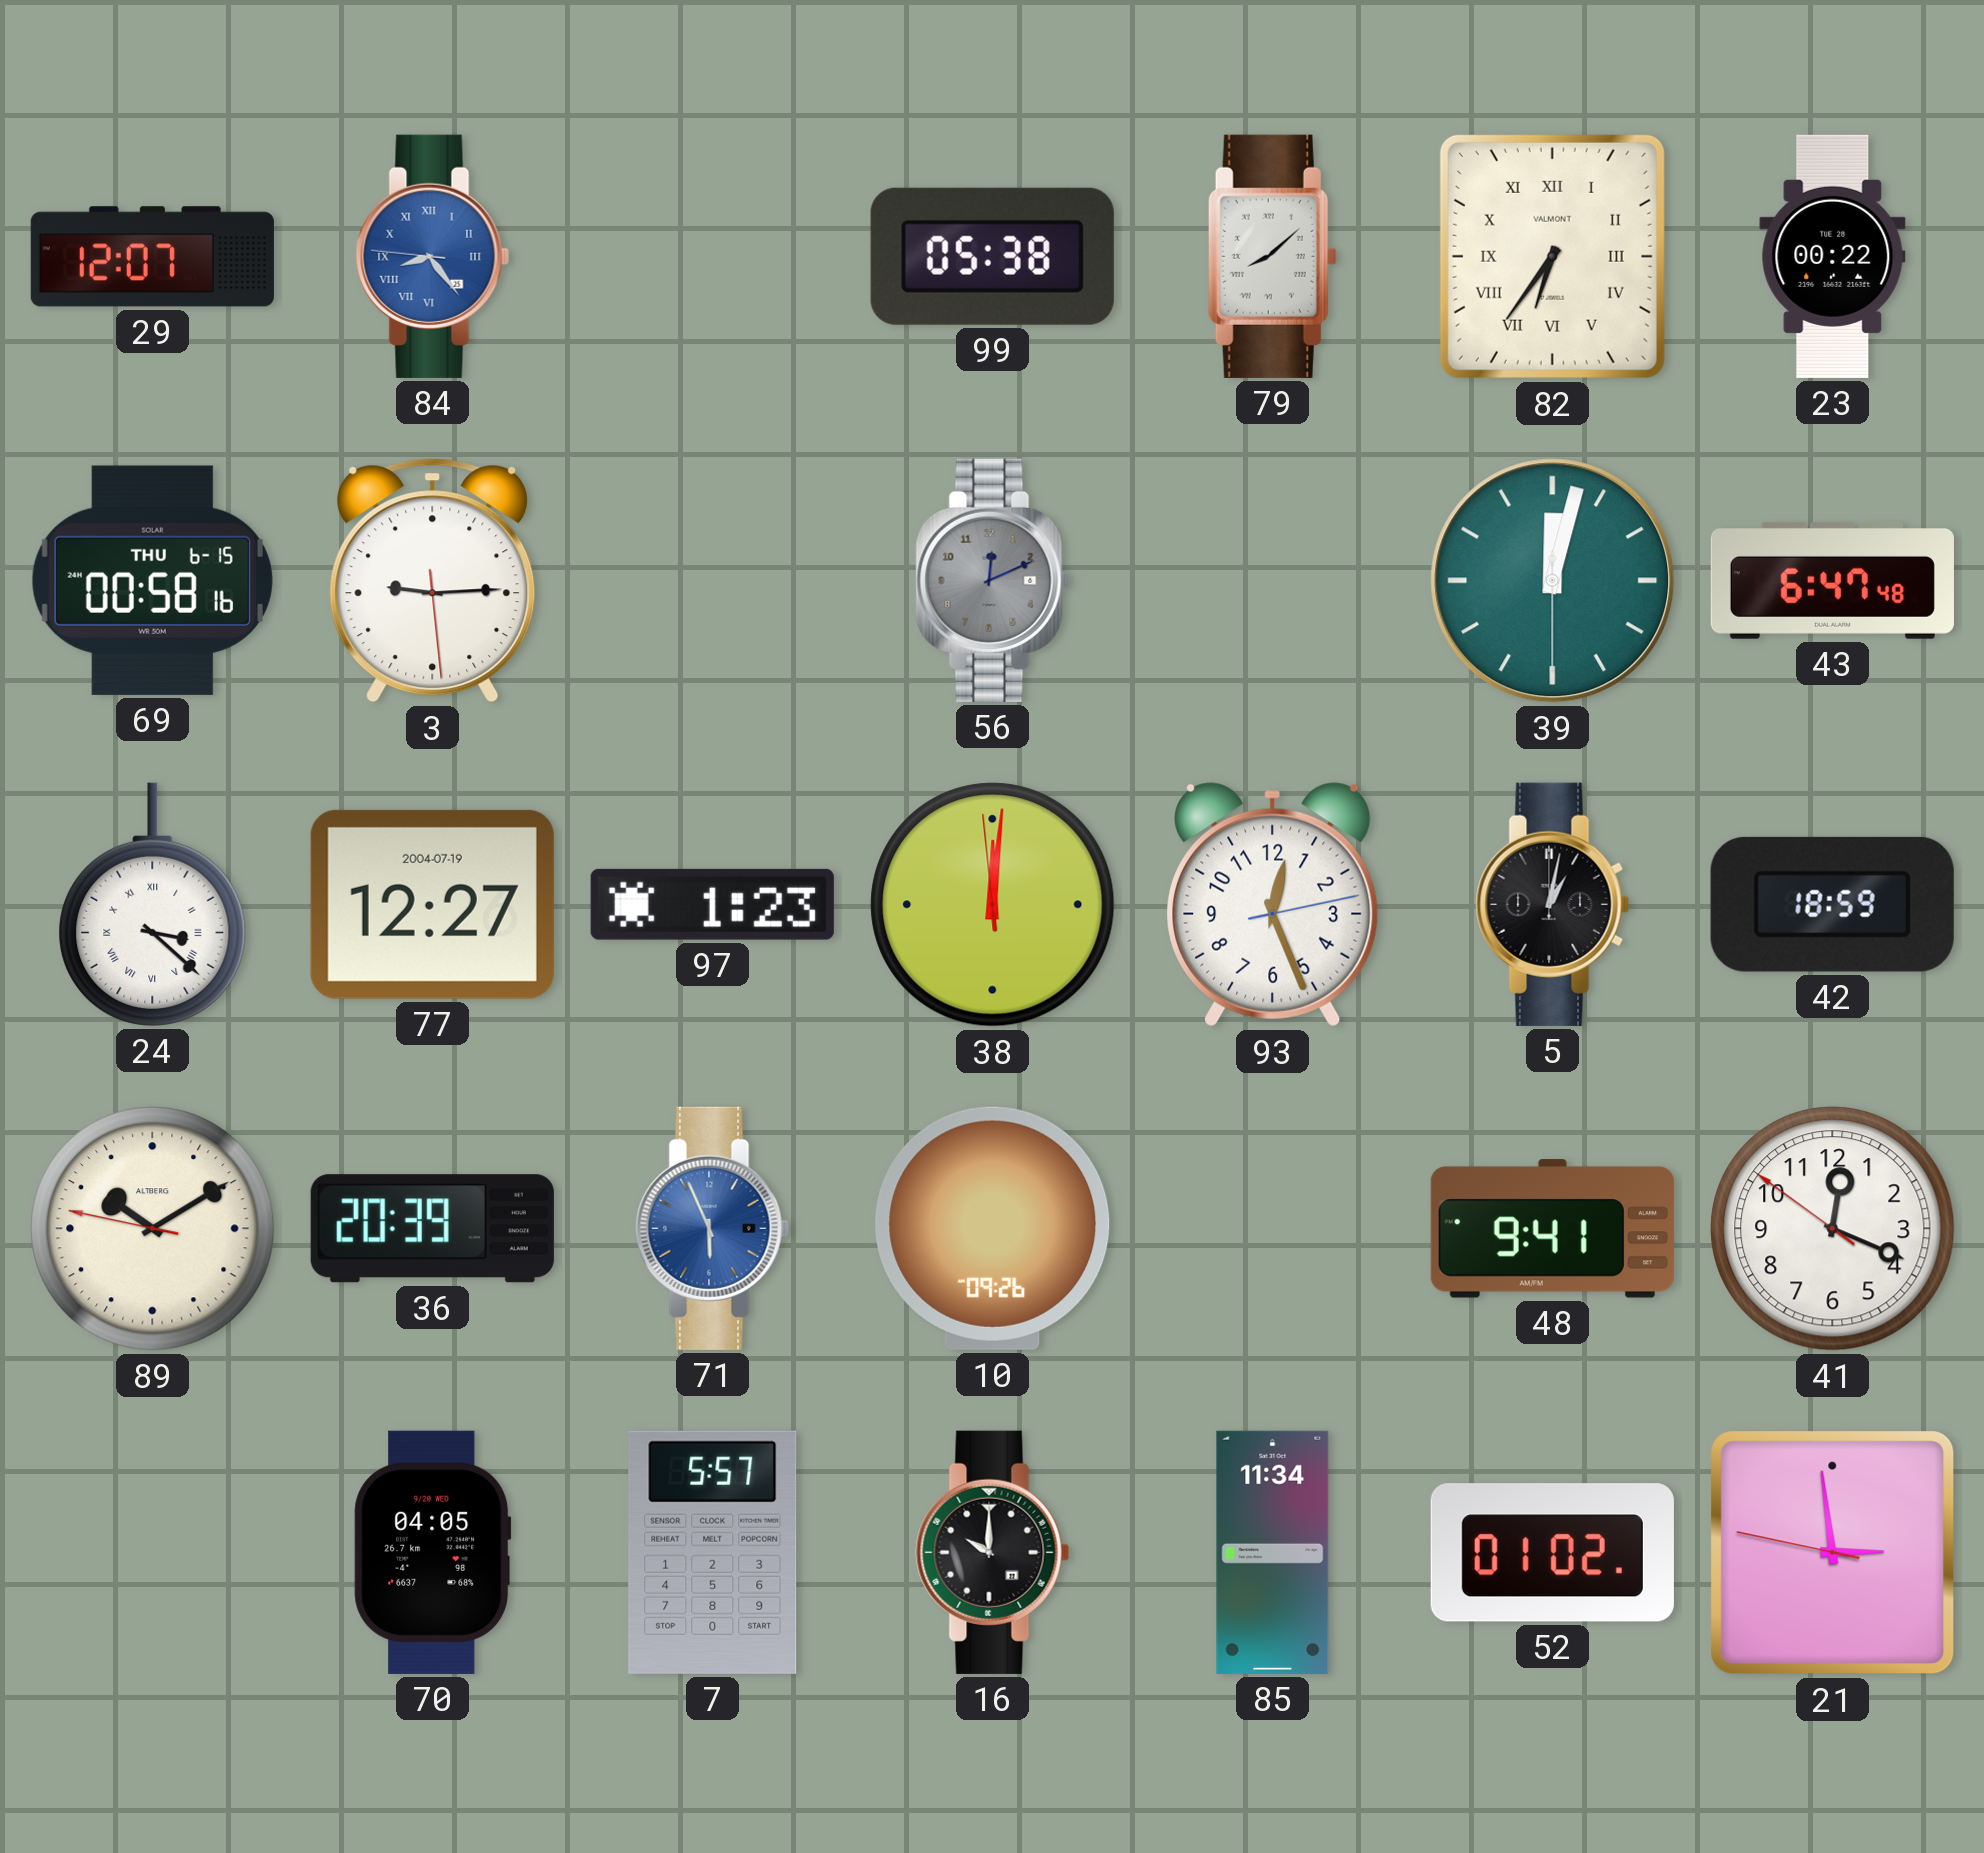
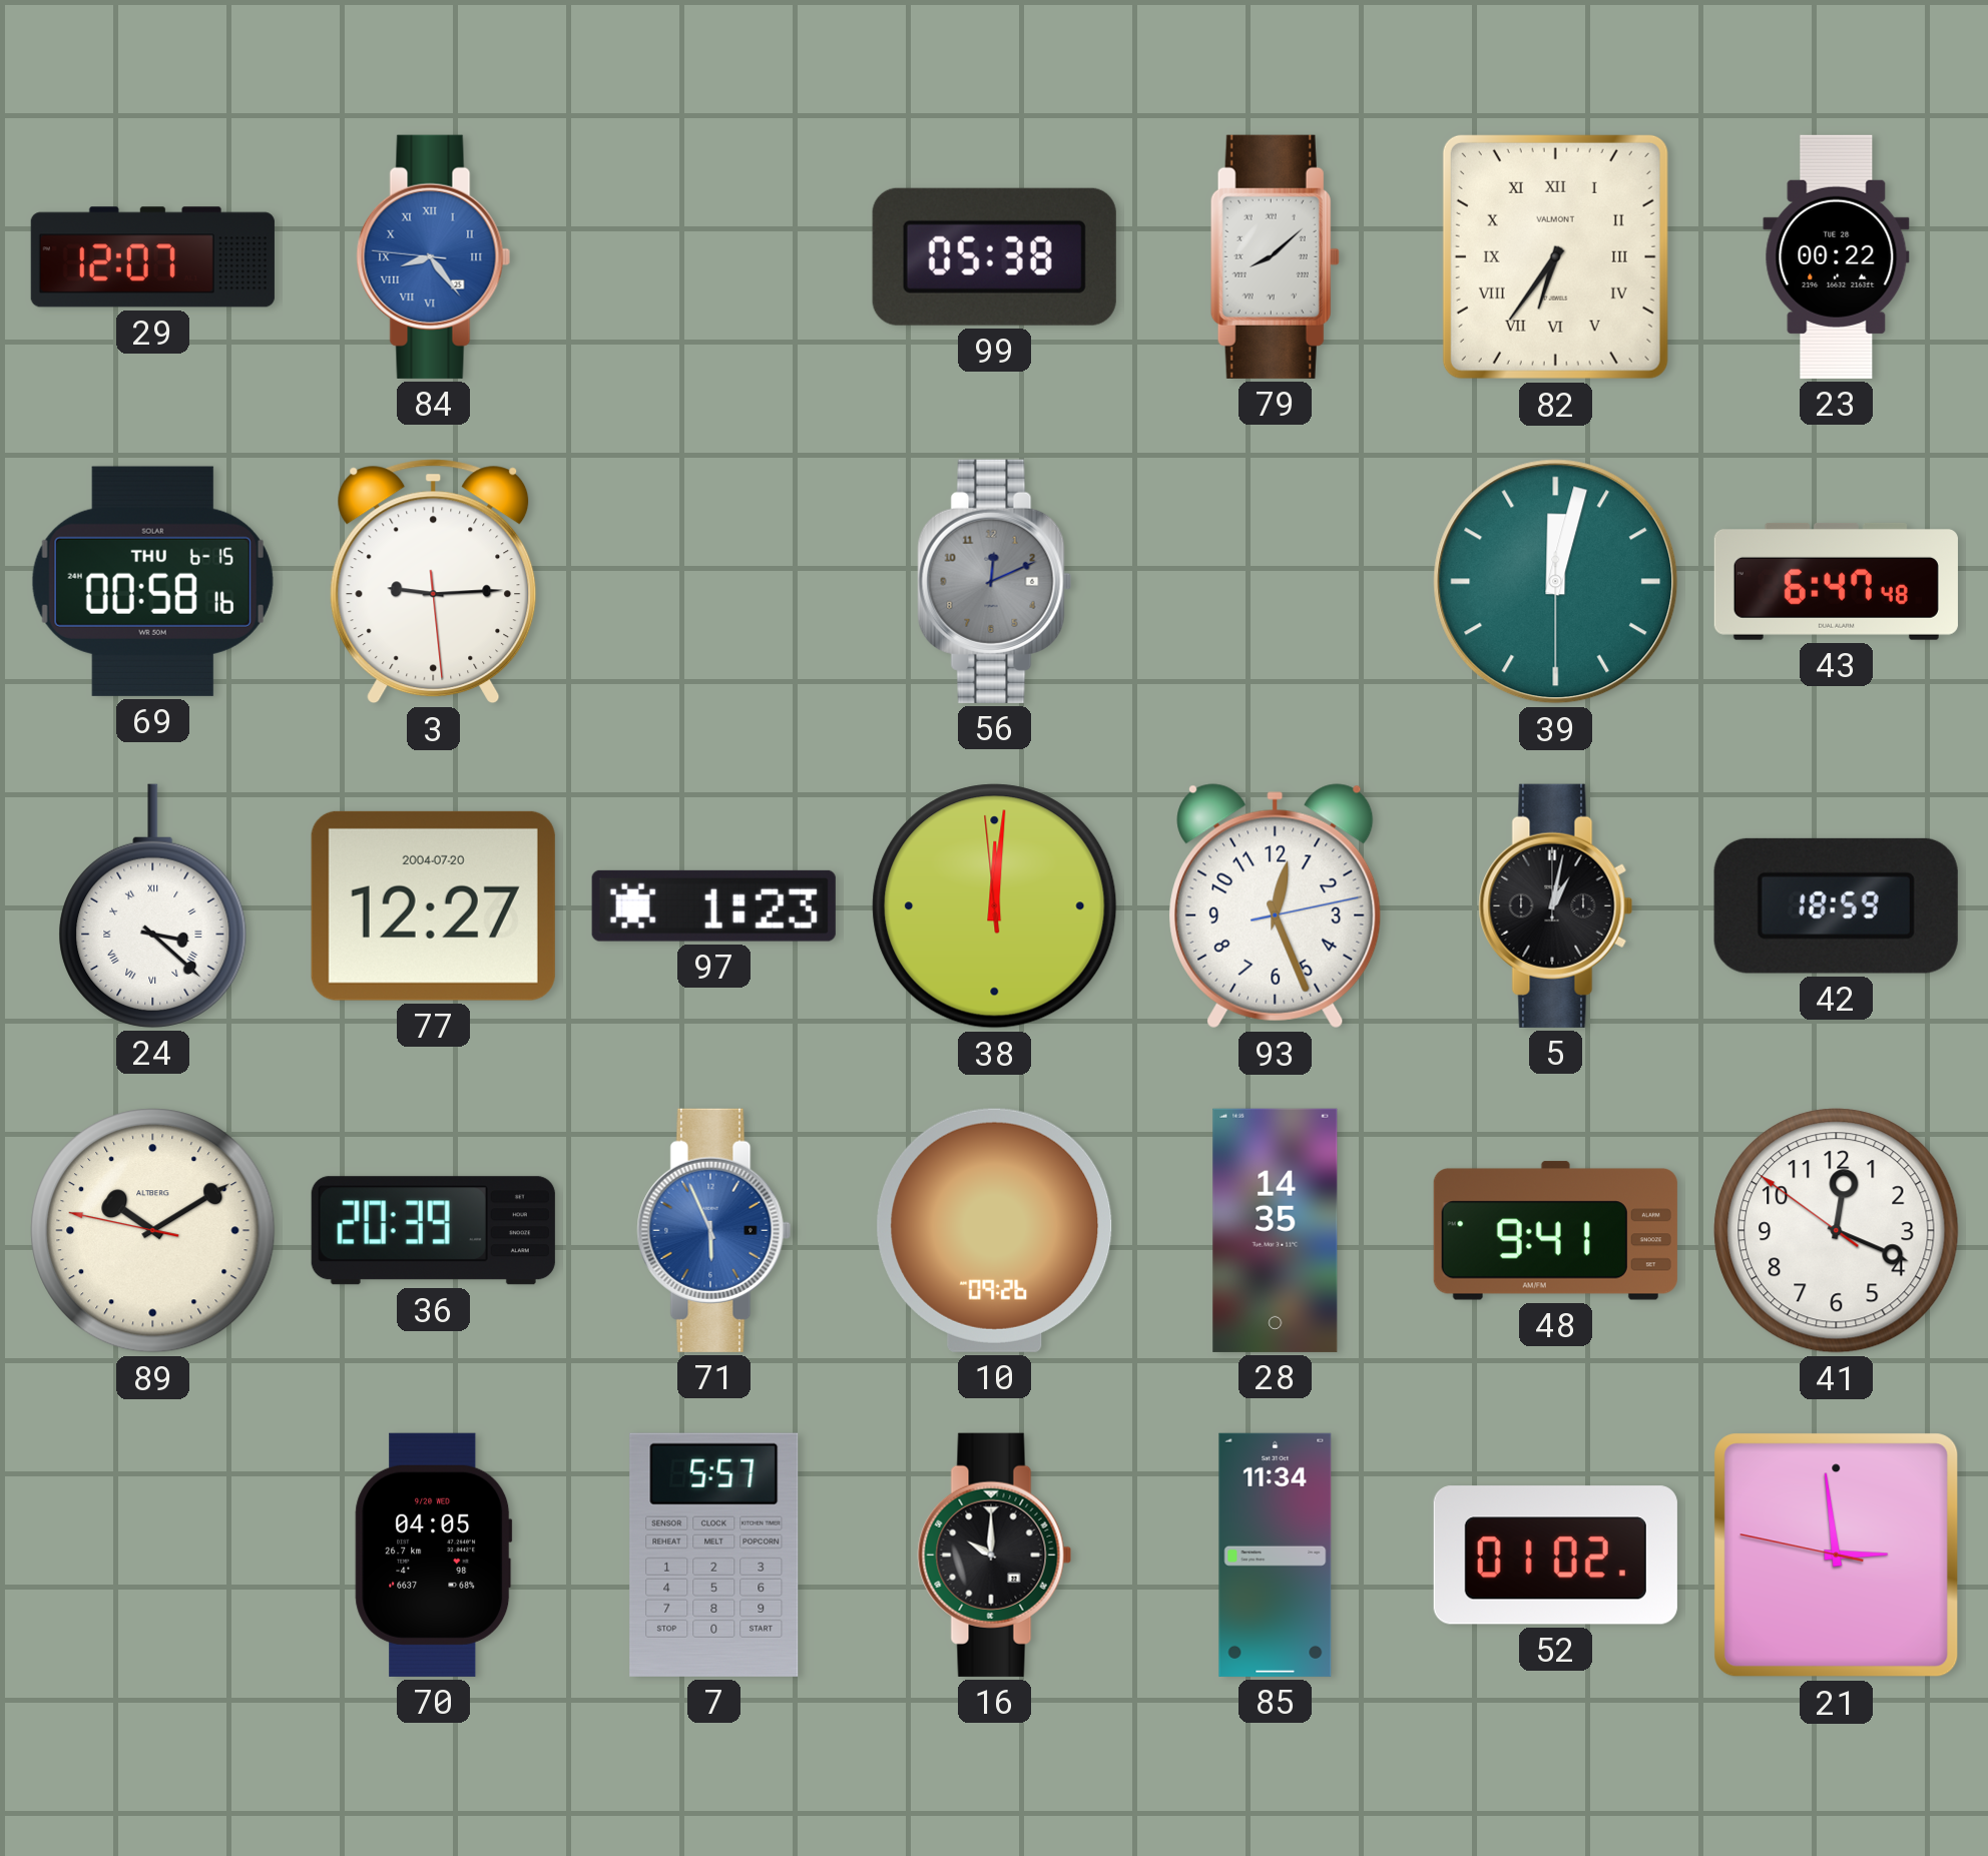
77 date: 2004-07-19 -> 2004-07-20 (433, 905)
28: none -> 14:35 (1276, 1230)
